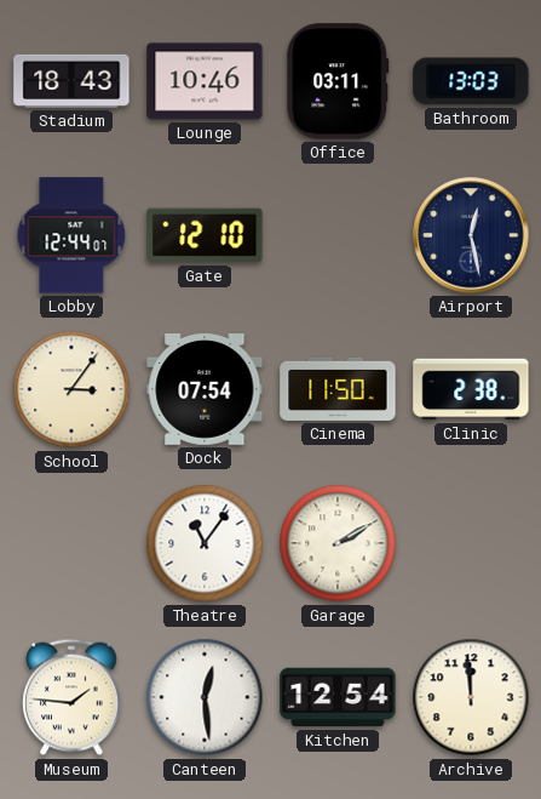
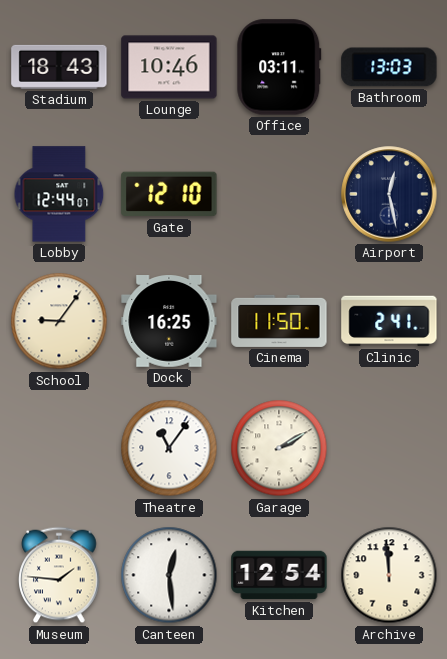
School: 3:06 -> 9:06 (59, 321)
Dock: 07:54 -> 16:25 (169, 322)
Clinic: 2:38 -> 2:41 (389, 321)
